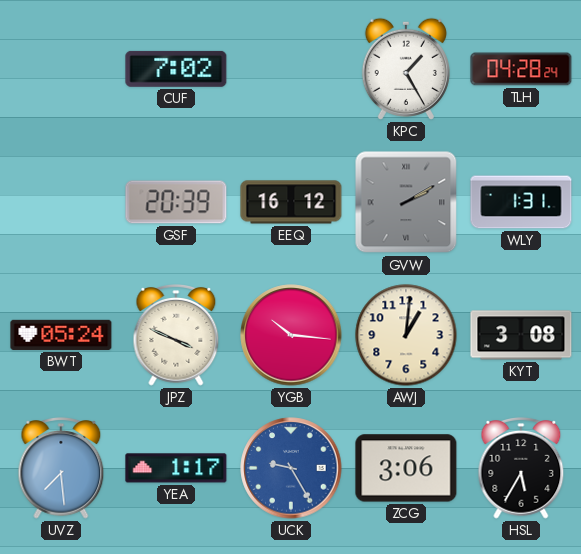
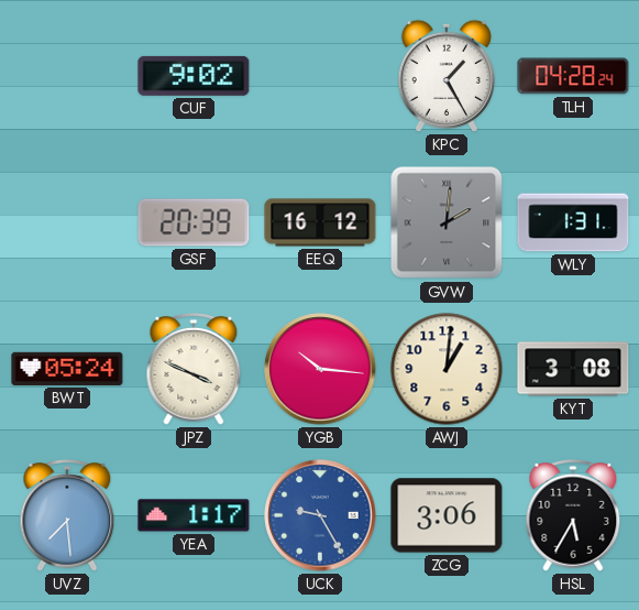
CUF: 7:02 -> 9:02 (194, 76)
GVW: 2:10 -> 2:01 (447, 222)
